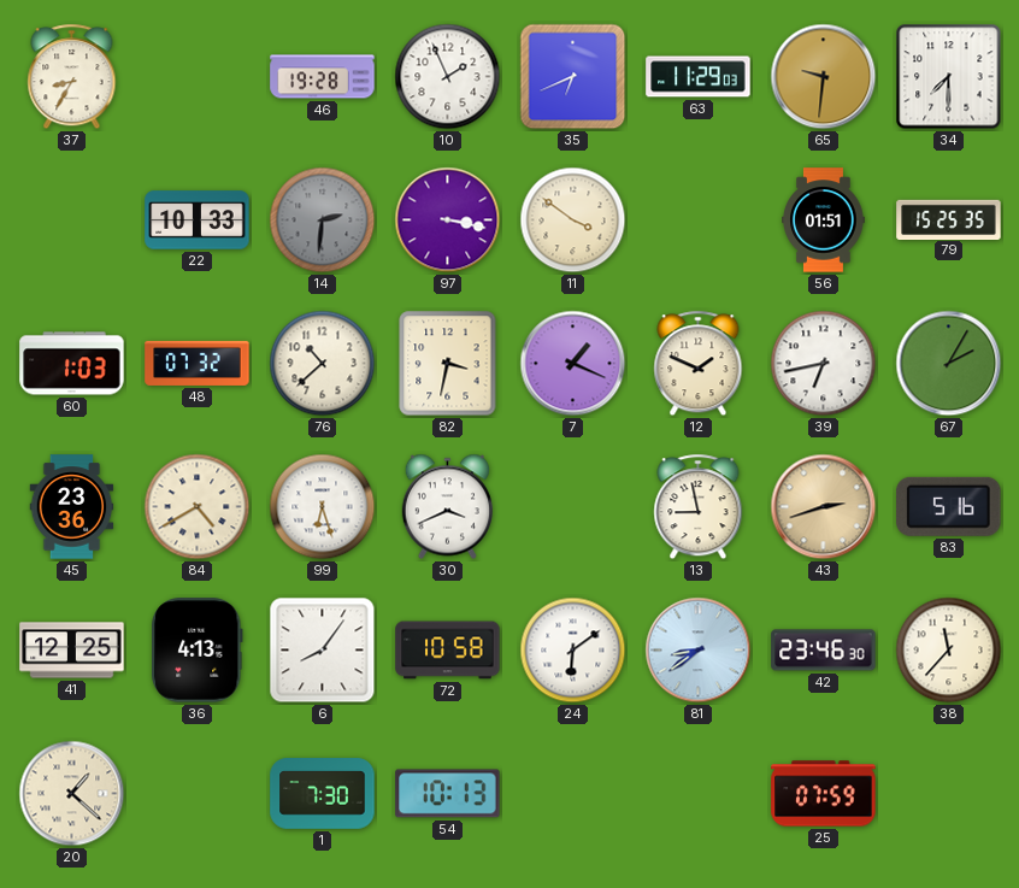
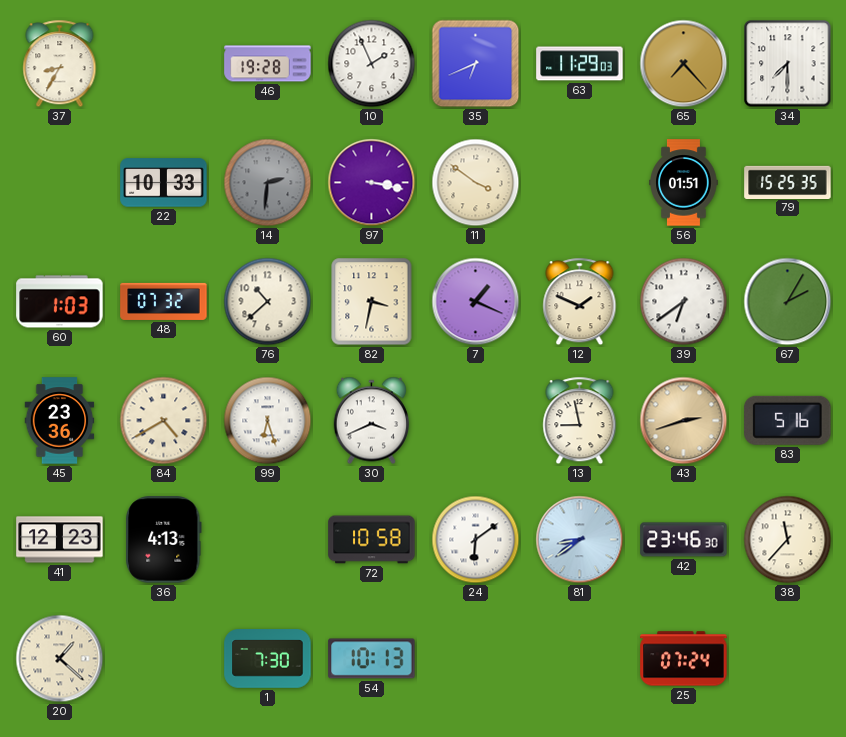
65: 9:31 -> 7:23 (684, 64)
39: 6:43 -> 6:39 (684, 302)
41: 12:25 -> 12:23 (60, 540)
6: 8:06 -> none (323, 651)
25: 07:59 -> 07:24 (684, 659)
